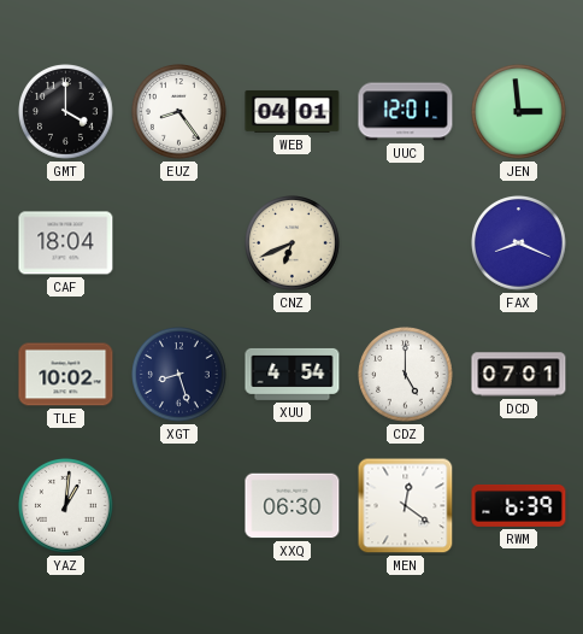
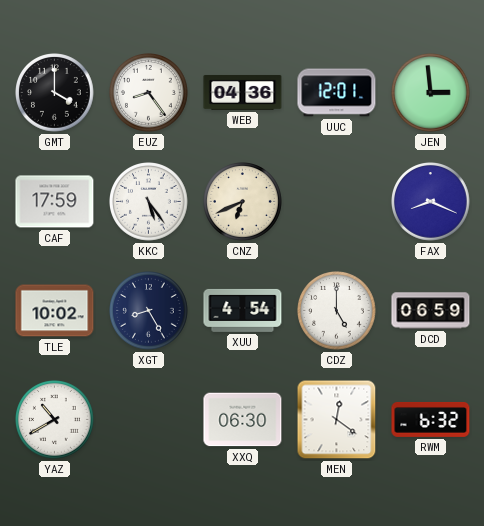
WEB: 04:01 -> 04:36 (243, 92)
CAF: 18:04 -> 17:59 (55, 202)
KKC: none -> 5:24 (149, 202)
XGT: 8:27 -> 8:25 (149, 311)
DCD: 07:01 -> 06:59 (431, 311)
YAZ: 1:01 -> 10:40 (55, 420)
RWM: 6:39 -> 6:32 (431, 419)
